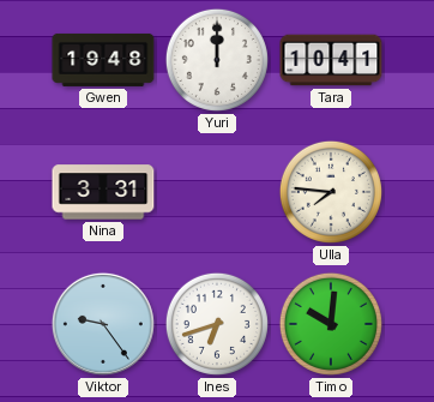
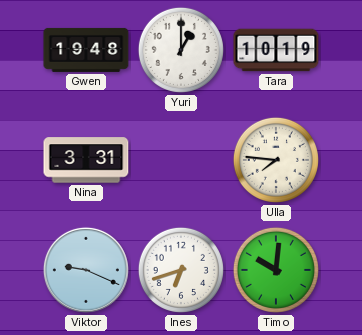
Yuri: 12:00 -> 1:00 (181, 50)
Tara: 10:41 -> 10:19 (276, 50)
Viktor: 9:24 -> 9:19 (86, 270)
